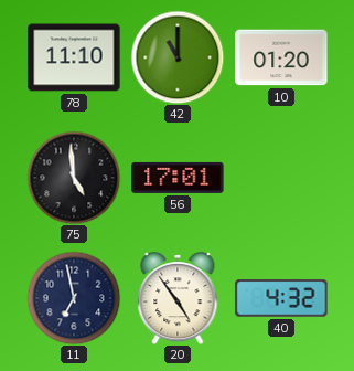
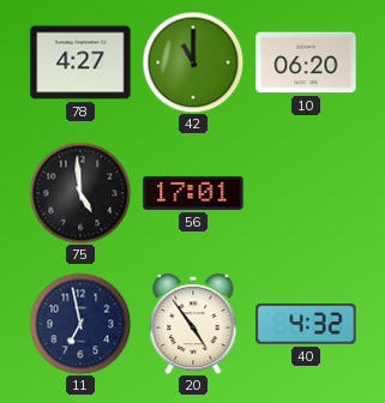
78: 11:10 -> 4:27 (80, 62)
10: 01:20 -> 06:20 (306, 62)
